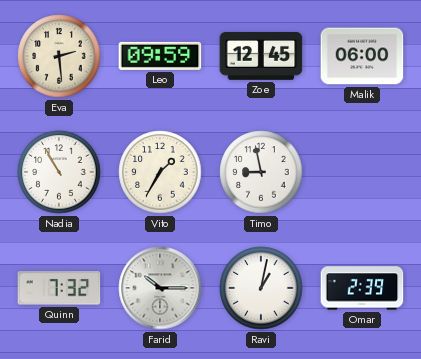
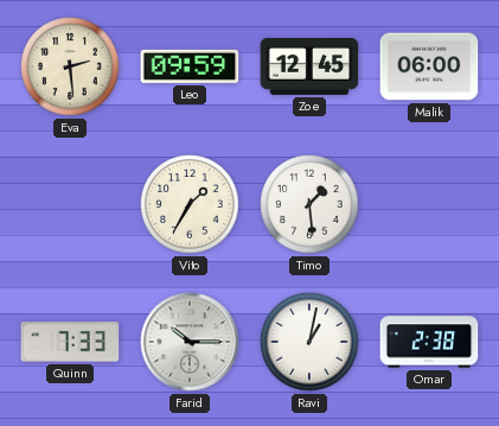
Nadia: 10:55 -> none (59, 172)
Timo: 8:58 -> 1:29 (309, 204)
Quinn: 7:32 -> 7:33 (70, 342)
Omar: 2:39 -> 2:38 (429, 342)
